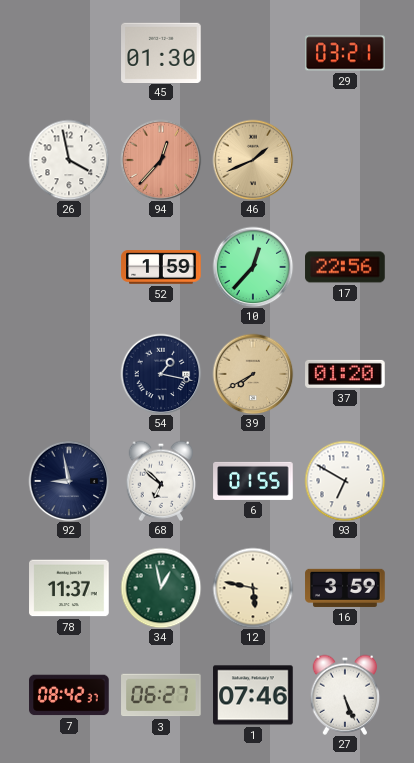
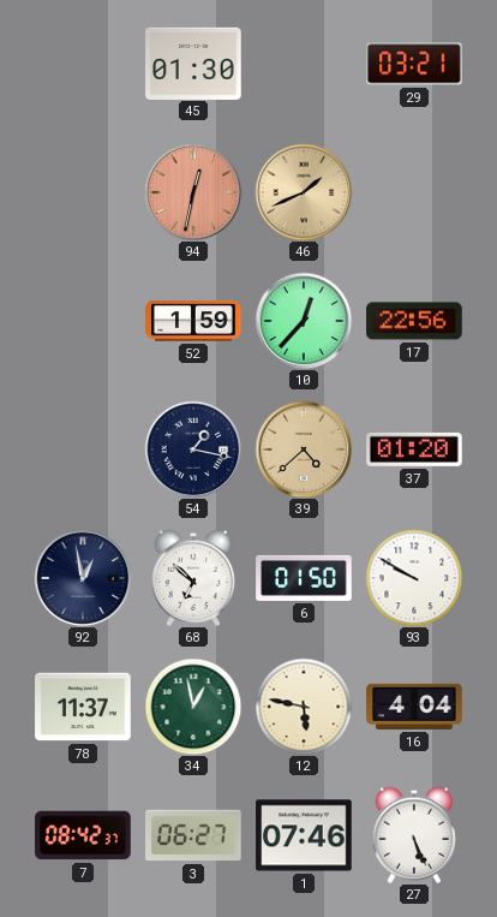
26: 3:58 -> none (69, 160)
94: 12:37 -> 12:32 (193, 192)
39: 7:40 -> 4:38 (304, 449)
92: 8:58 -> 12:58 (83, 578)
6: 01:55 -> 01:50 (304, 578)
93: 6:50 -> 9:50 (414, 578)
16: 3:59 -> 4:04 (414, 707)
